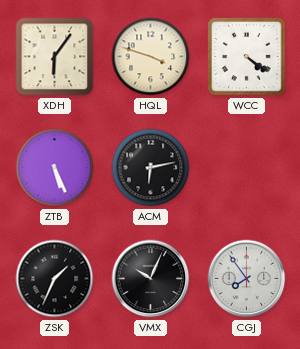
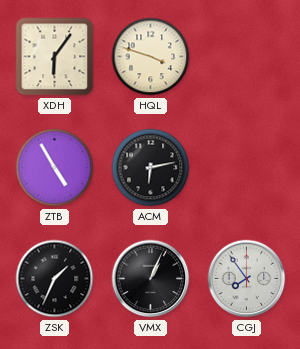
WCC: 4:21 -> none (247, 57)
ZTB: 5:26 -> 4:55 (55, 168)
VMX: 10:04 -> 1:04 (151, 279)
